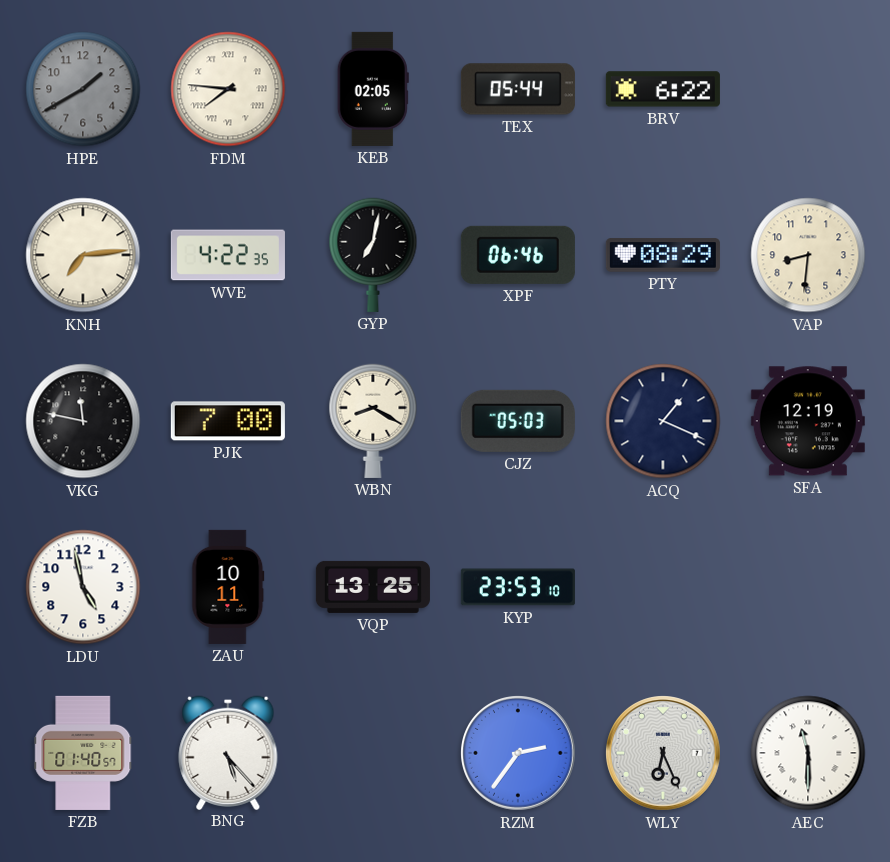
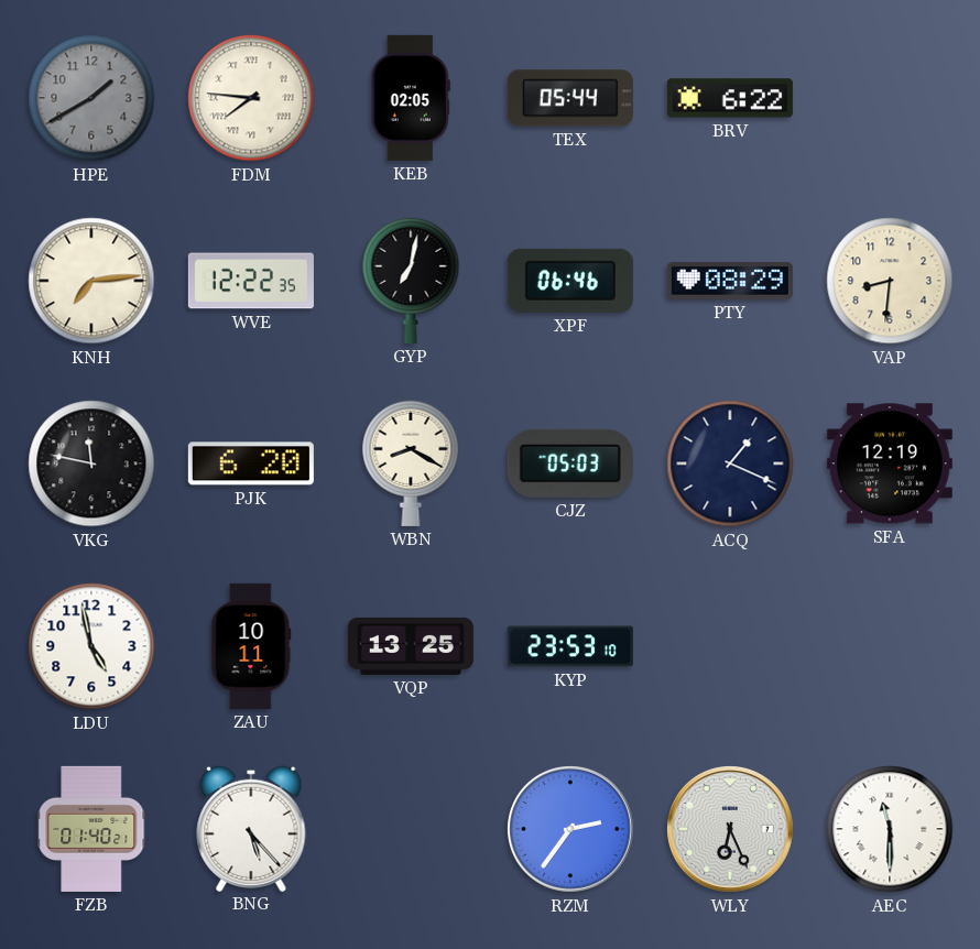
WVE: 4:22 -> 12:22 (251, 281)
PJK: 7:00 -> 6:20 (251, 463)
FZB: 01:40:57 -> 01:40:21 (91, 829)
